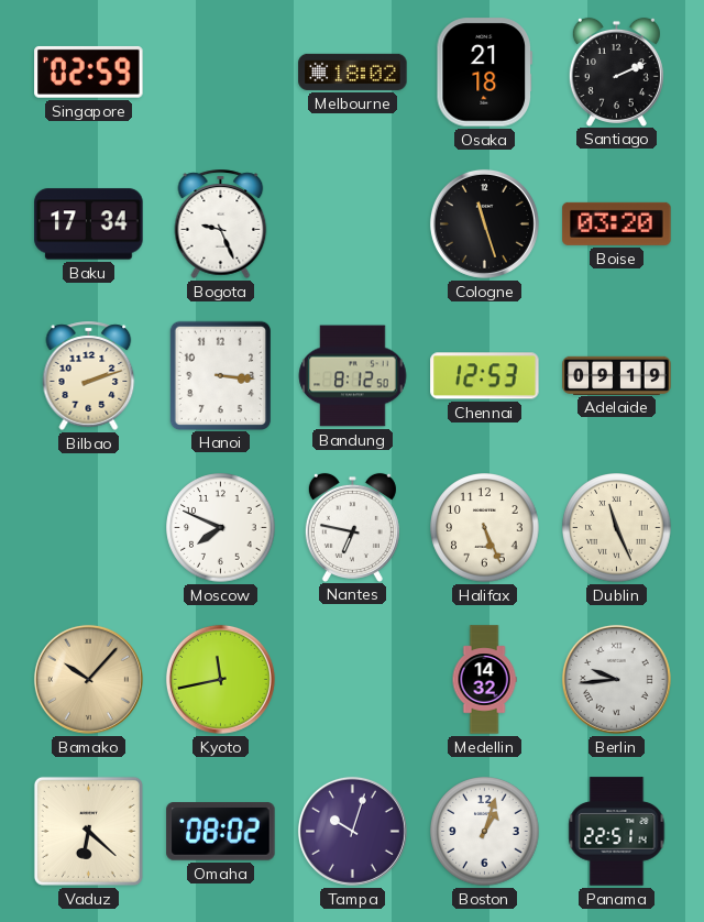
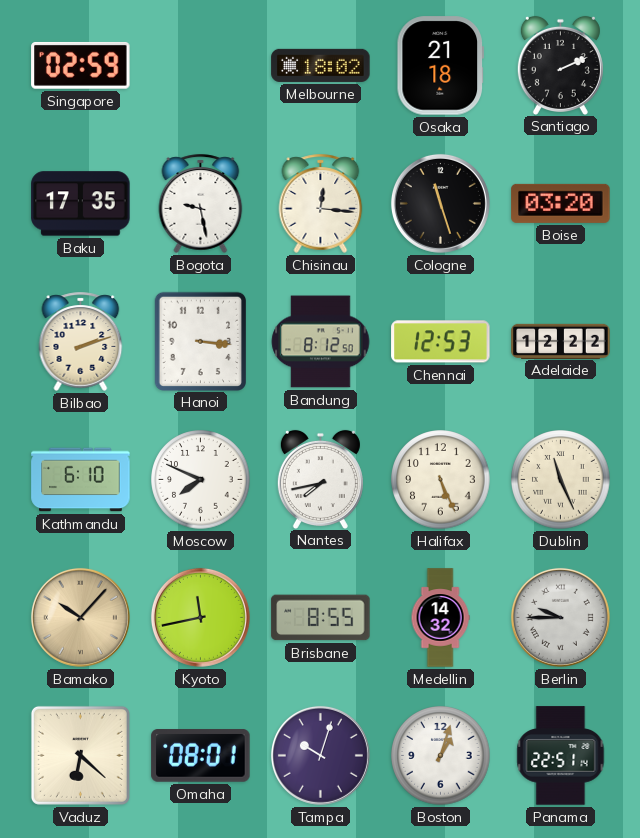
Baku: 17:34 -> 17:35 (81, 204)
Bogota: 9:26 -> 9:28 (201, 203)
Chisinau: none -> 12:16 (321, 203)
Adelaide: 09:19 -> 12:22 (561, 341)
Kathmandu: none -> 6:10 (81, 480)
Nantes: 6:47 -> 7:43 (320, 479)
Brisbane: none -> 8:55 (321, 618)
Berlin: 9:44 -> 9:45 (560, 617)
Omaha: 08:02 -> 08:01 (201, 756)
